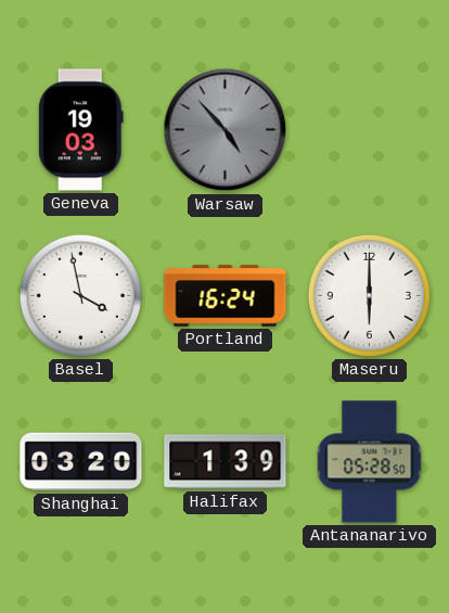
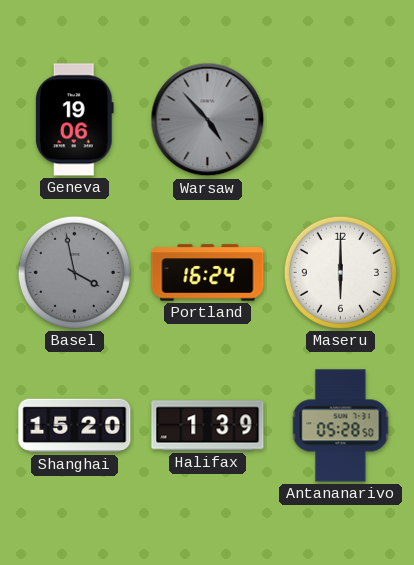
Geneva: 19:03 -> 19:06 (74, 120)
Basel dial: white -> grey (74, 272)
Shanghai: 03:20 -> 15:20 (75, 426)
